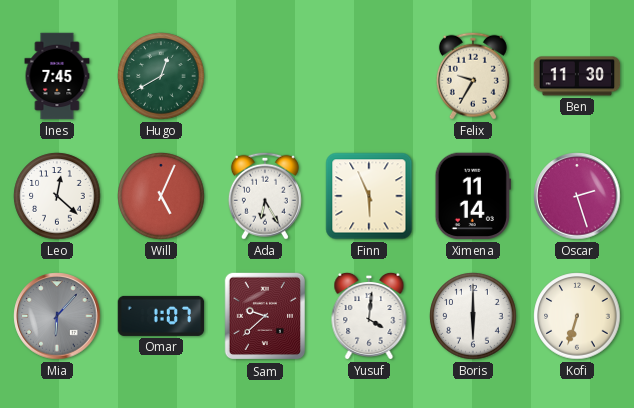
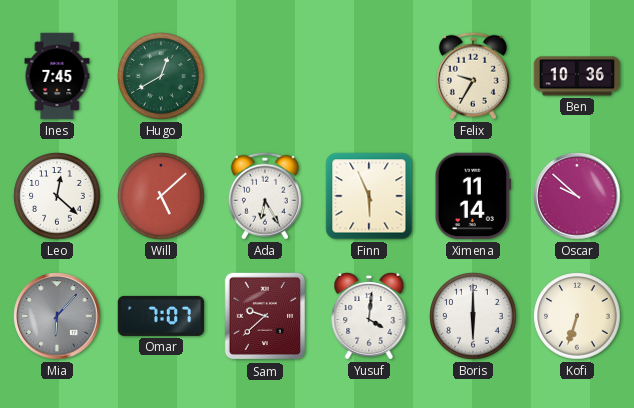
Ben: 11:30 -> 10:36 (577, 76)
Will: 5:04 -> 5:08 (161, 196)
Oscar: 2:27 -> 9:52 (577, 196)
Omar: 1:07 -> 7:07 (161, 316)
